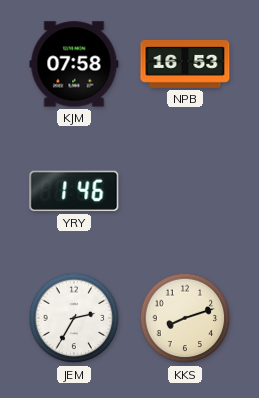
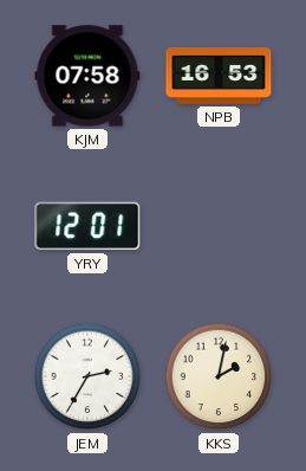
YRY: 1:46 -> 12:01 (87, 226)
KKS: 8:12 -> 2:02 (219, 376)
